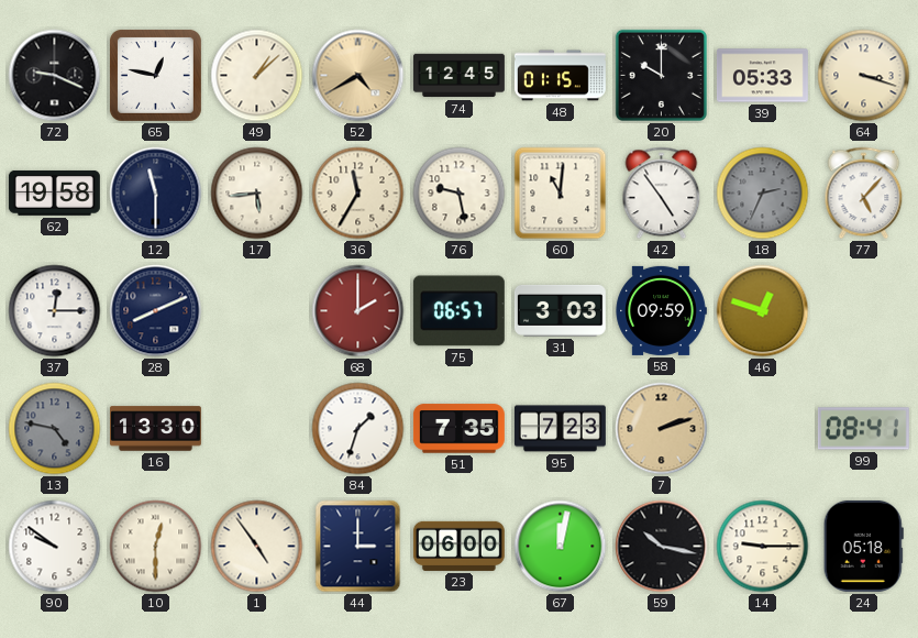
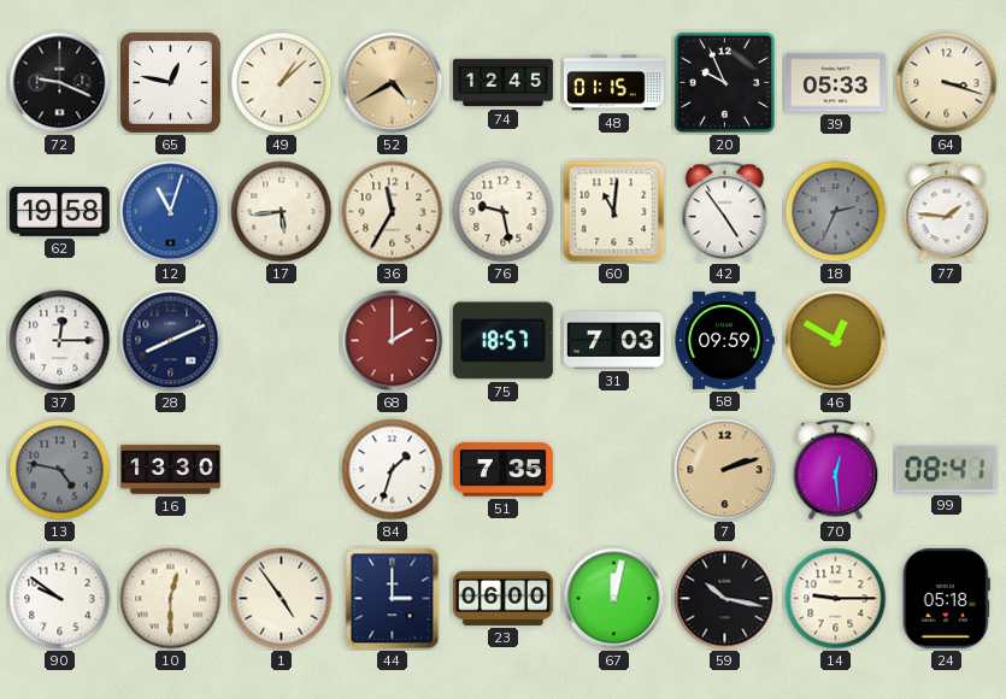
20: 10:00 -> 9:56 (724, 82)
12: 11:30 -> 11:03 (171, 212)
12 dial: navy -> blue (171, 212)
77: 5:07 -> 1:46 (947, 212)
75: 06:57 -> 18:57 (502, 341)
31: 3:03 -> 7:03 (613, 340)
46: 12:48 -> 12:50 (836, 341)
95: 7:23 -> none (560, 429)
70: none -> 12:29 (836, 470)
